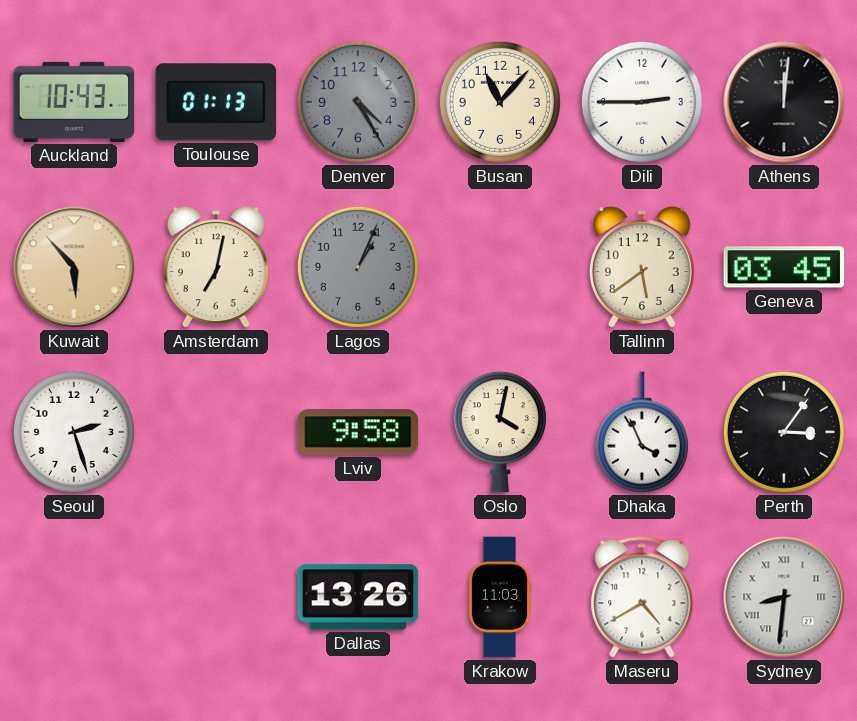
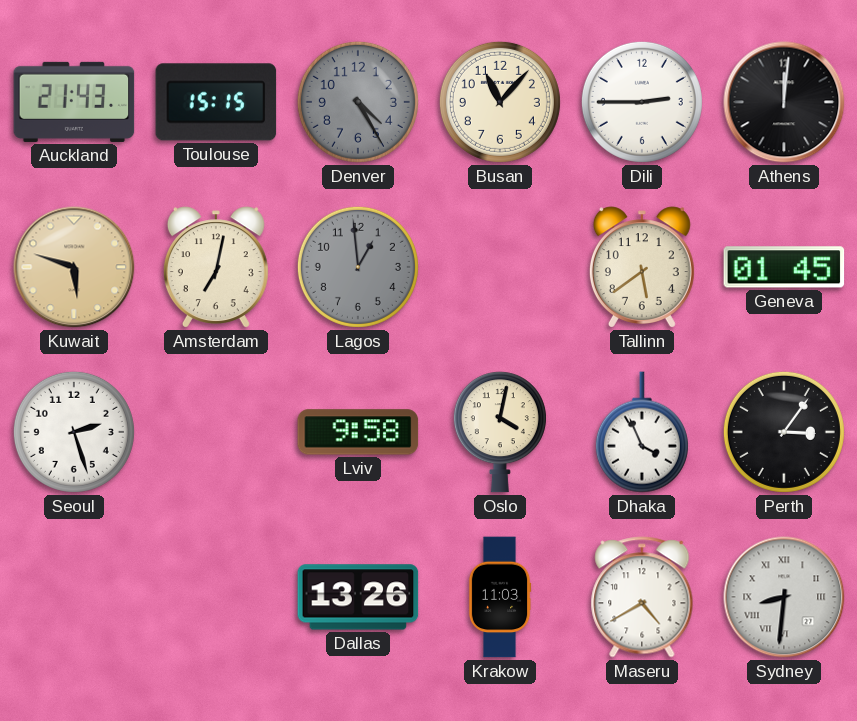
Auckland: 10:43 -> 21:43 (74, 102)
Toulouse: 01:13 -> 15:15 (216, 102)
Kuwait: 5:53 -> 5:48 (74, 267)
Lagos: 1:04 -> 12:59 (358, 267)
Geneva: 03:45 -> 01:45 (784, 267)
